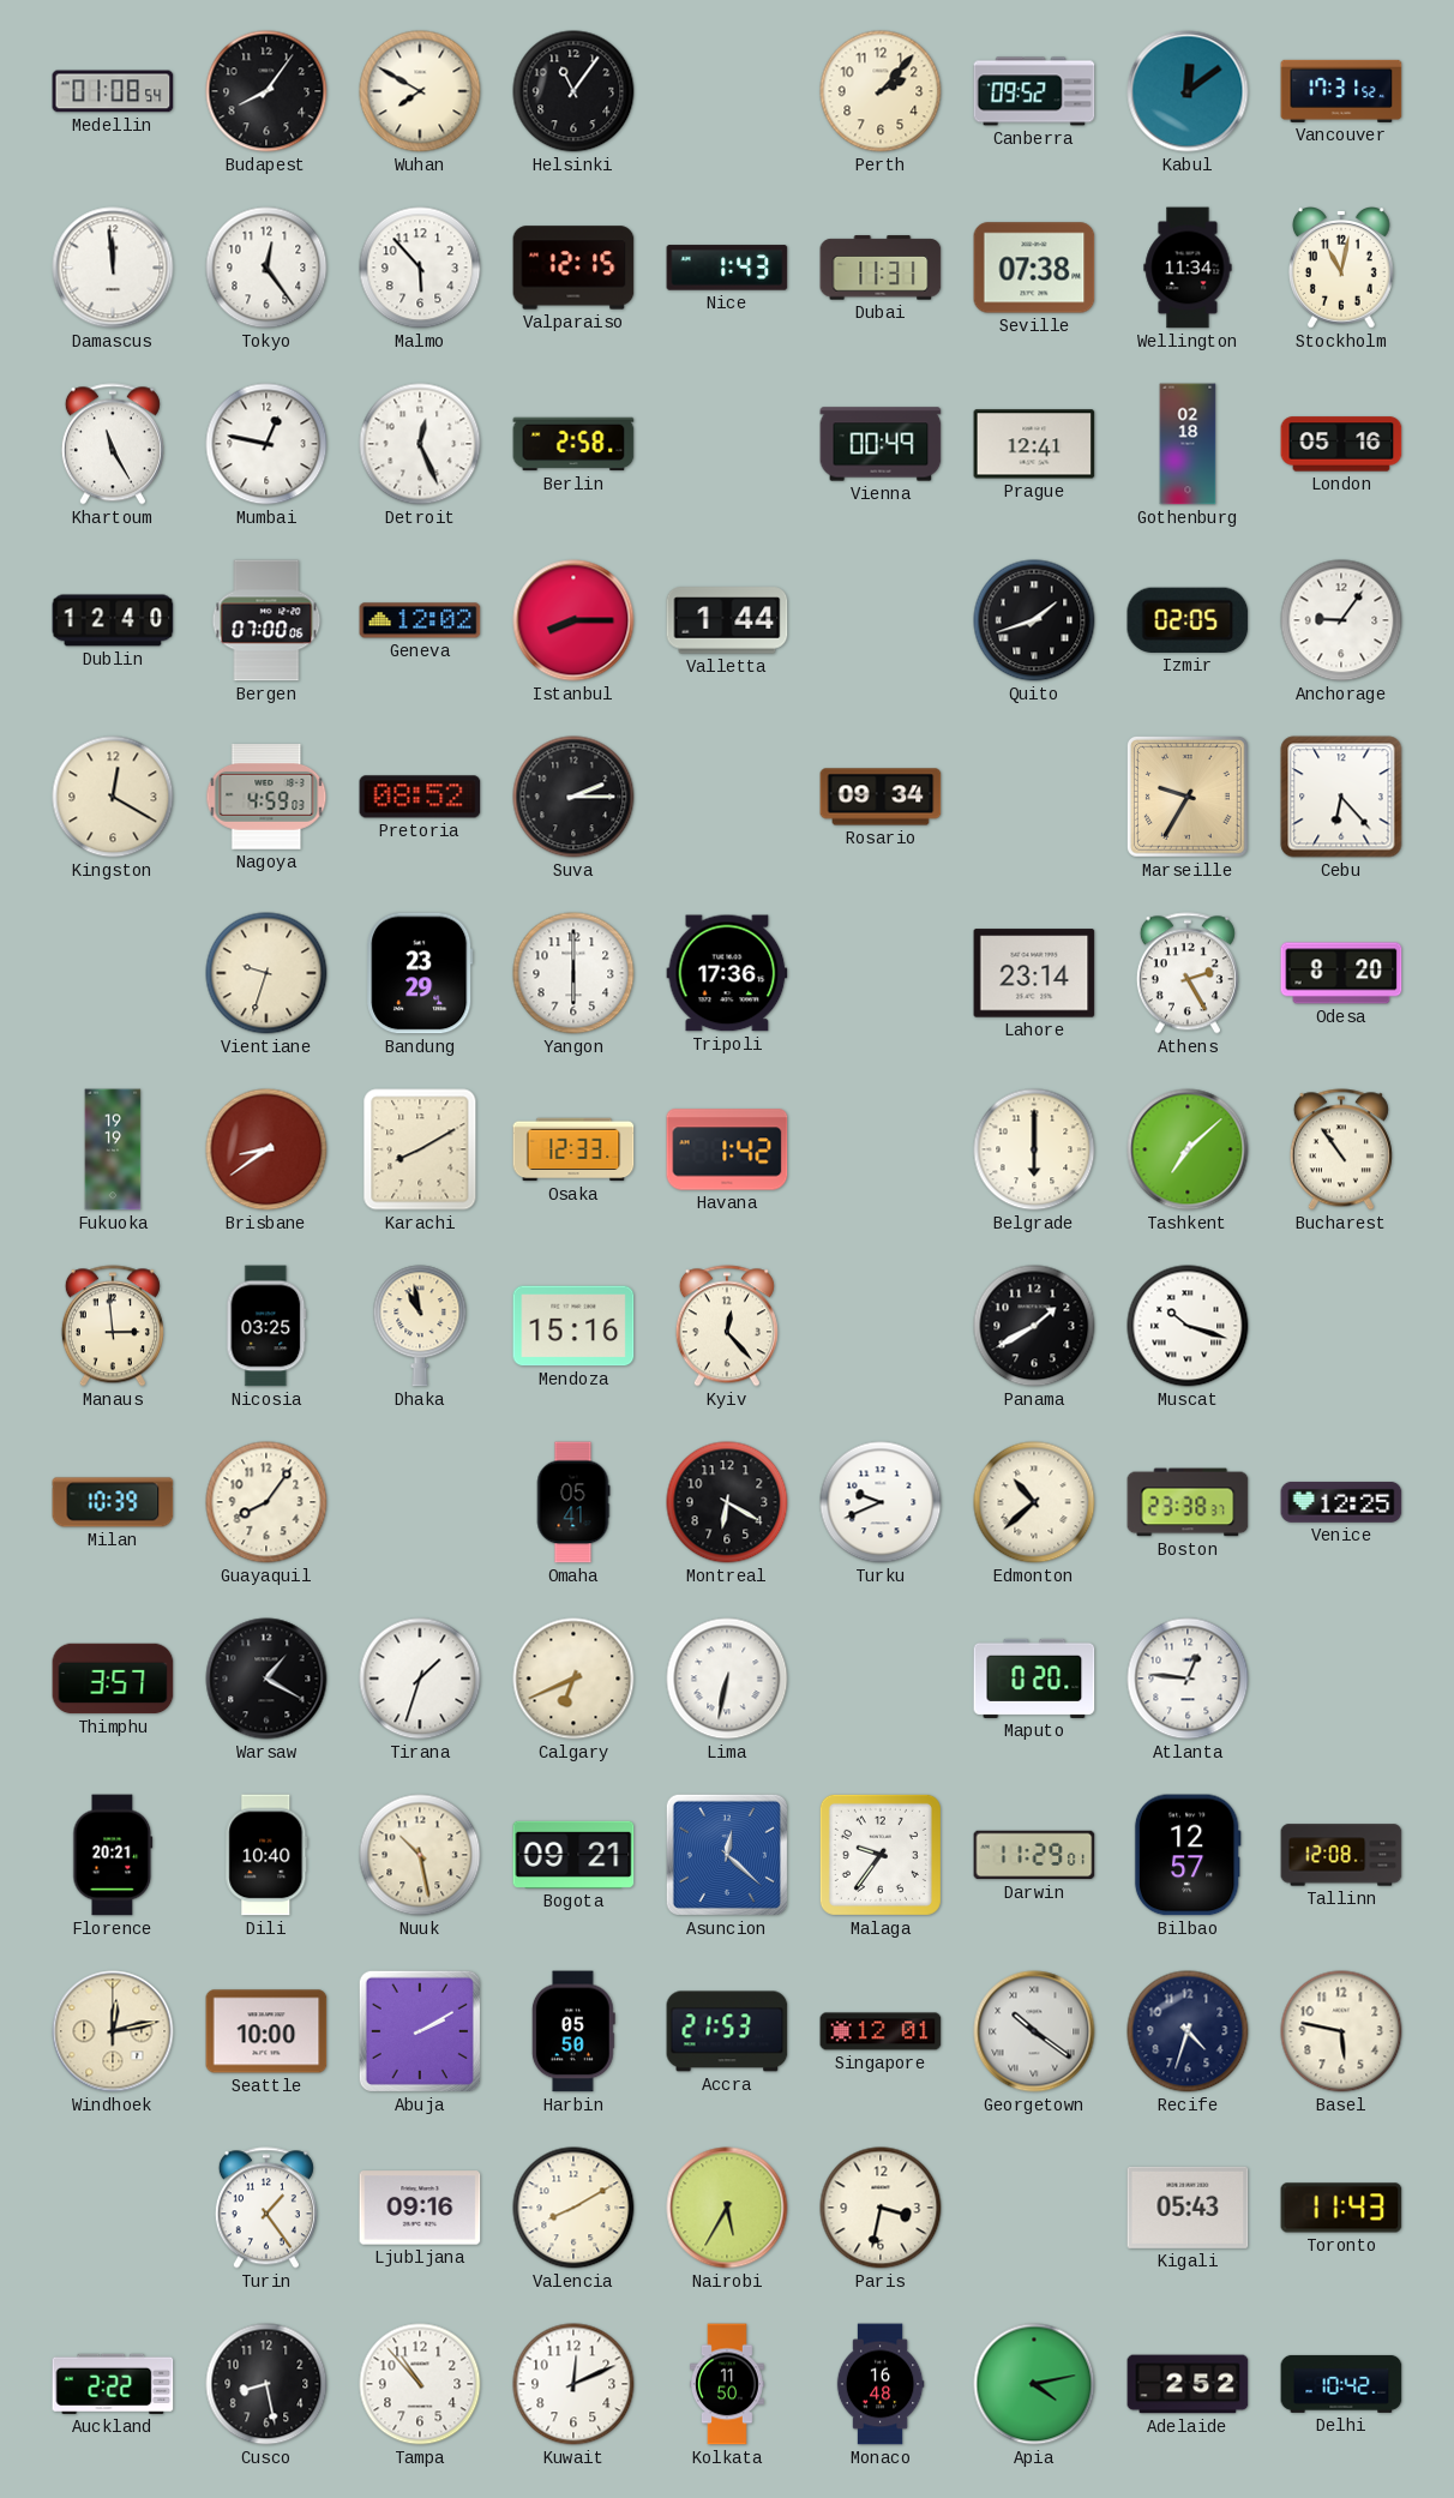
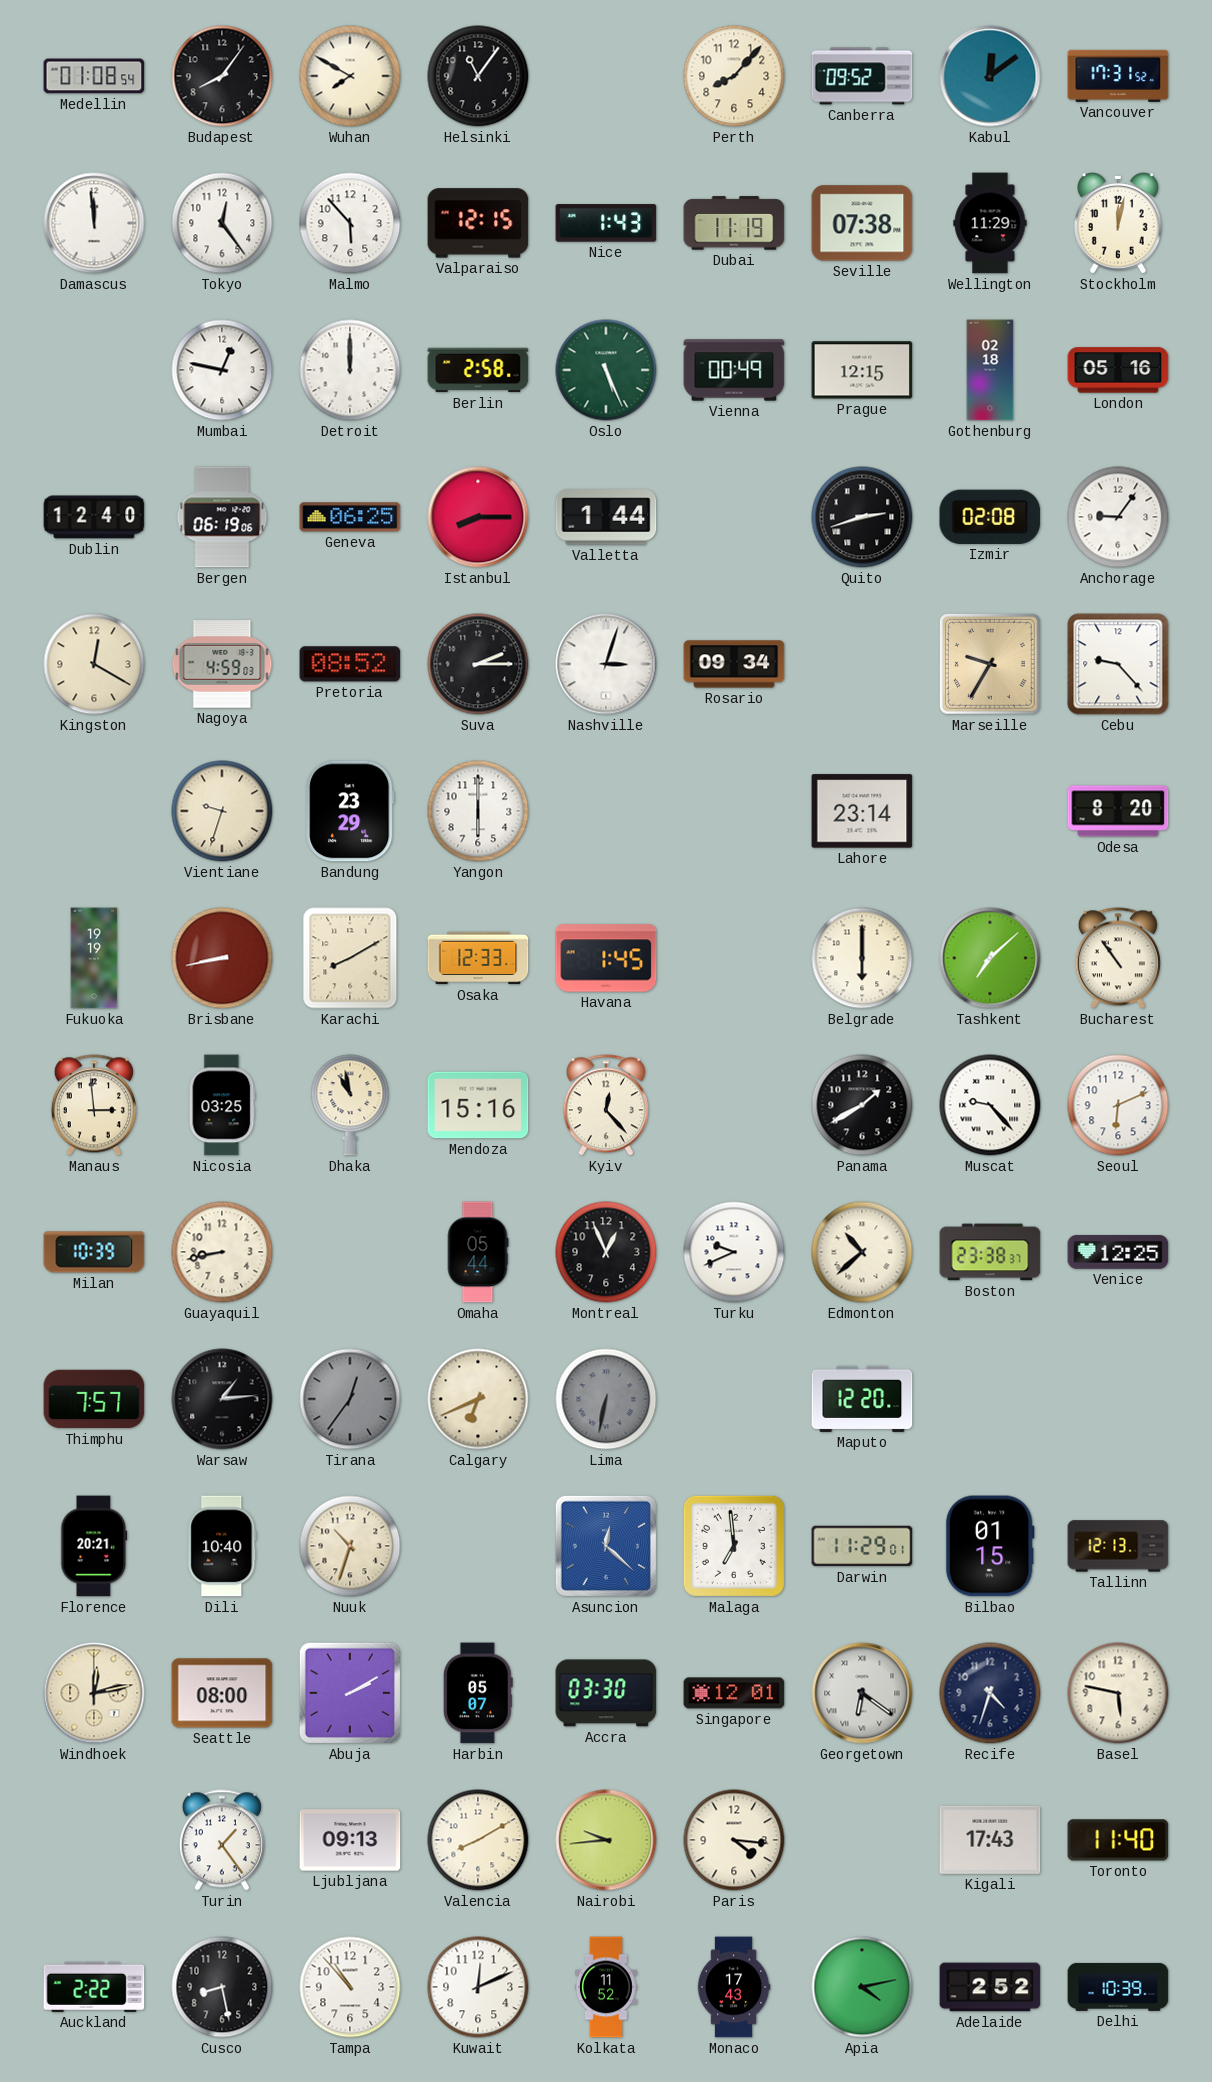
Perth: 2:07 -> 8:07 (734, 76)
Dubai: 11:31 -> 11:19 (734, 223)
Wellington: 11:34 -> 11:29 (990, 223)
Stockholm: 11:02 -> 12:02 (1118, 224)
Khartoum: 11:25 -> none (113, 444)
Detroit: 12:26 -> 12:00 (350, 370)
Oslo: none -> 5:26 (606, 370)
Prague: 12:41 -> 12:15 (862, 370)
Bergen: 07:00 -> 06:19 (222, 517)
Geneva: 12:02 -> 06:25 (350, 517)
Quito: 1:42 -> 2:42 (862, 517)
Izmir: 02:05 -> 02:08 (990, 517)
Nashville: none -> 3:03 (606, 664)
Cebu: 6:23 -> 9:23 (1118, 664)
Tripoli: 17:36 -> none (727, 973)
Athens: 2:25 -> none (1188, 973)
Brisbane: 8:39 -> 8:43 (222, 958)
Havana: 1:42 -> 1:45 (606, 958)
Muscat: 10:18 -> 9:23 (990, 1105)
Seoul: none -> 6:11 (1118, 1105)
Guayaquil: 8:06 -> 8:43 (222, 1252)
Omaha: 05:41 -> 05:44 (478, 1252)
Montreal: 6:20 -> 12:56 (606, 1252)
Thimphu: 3:57 -> 7:57 (94, 1399)
Warsaw: 1:20 -> 1:14 (222, 1399)
Tirana: 1:33 -> 12:36 (350, 1399)
Tirana dial: white -> grey (350, 1399)
Lima dial: white -> grey (606, 1399)
Maputo: 0:20 -> 12:20 (862, 1399)
Atlanta: 12:46 -> none (1188, 1679)
Nuuk: 10:28 -> 10:33 (350, 1546)
Bogota: 09:21 -> none (573, 1855)
Malaga: 9:36 -> 6:59 (734, 1546)
Bilbao: 12:57 -> 01:15 (990, 1546)
Tallinn: 12:08 -> 12:13 (1118, 1546)
Seattle: 10:00 -> 08:00 (222, 1693)
Harbin: 05:50 -> 05:07 (478, 1693)
Accra: 21:53 -> 03:30 (606, 1693)
Georgetown: 10:21 -> 6:21 (862, 1693)
Ljubljana: 09:16 -> 09:13 (350, 1840)
Nairobi: 5:35 -> 9:44 (606, 1840)
Paris: 3:32 -> 4:16 (734, 1840)
Kigali: 05:43 -> 17:43 (990, 1840)
Toronto: 11:43 -> 11:40 (1118, 1840)
Kolkata: 11:50 -> 11:52 (606, 1987)
Monaco: 16:48 -> 17:43 (734, 1987)
Delhi: 10:42 -> 10:39 (1118, 1987)
